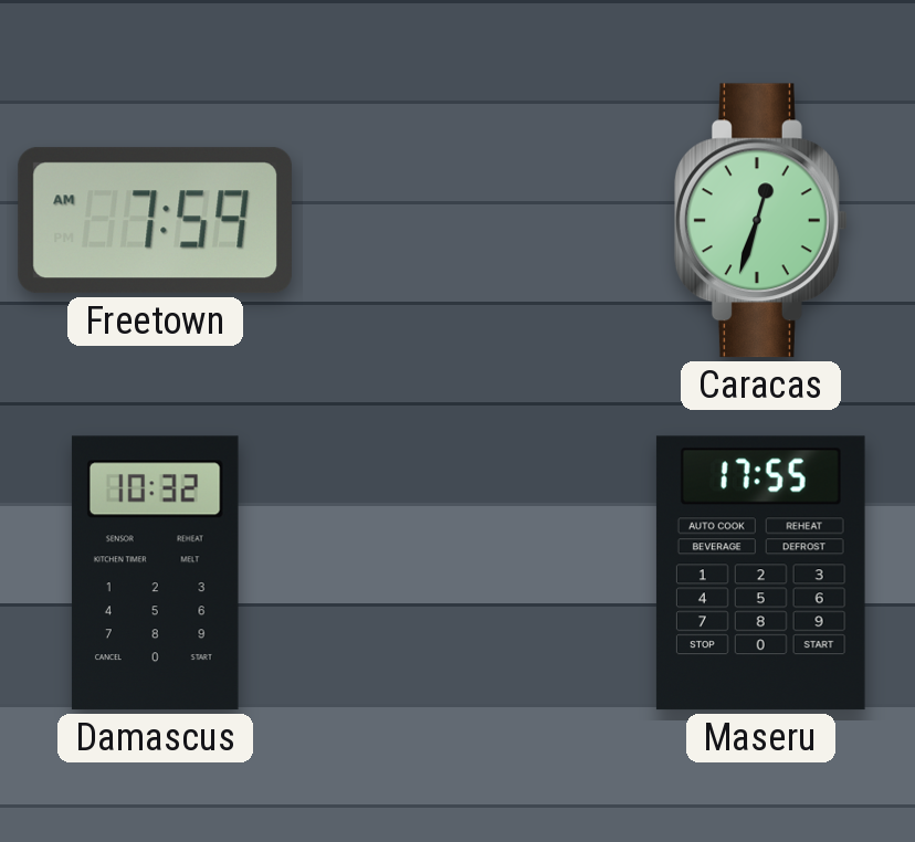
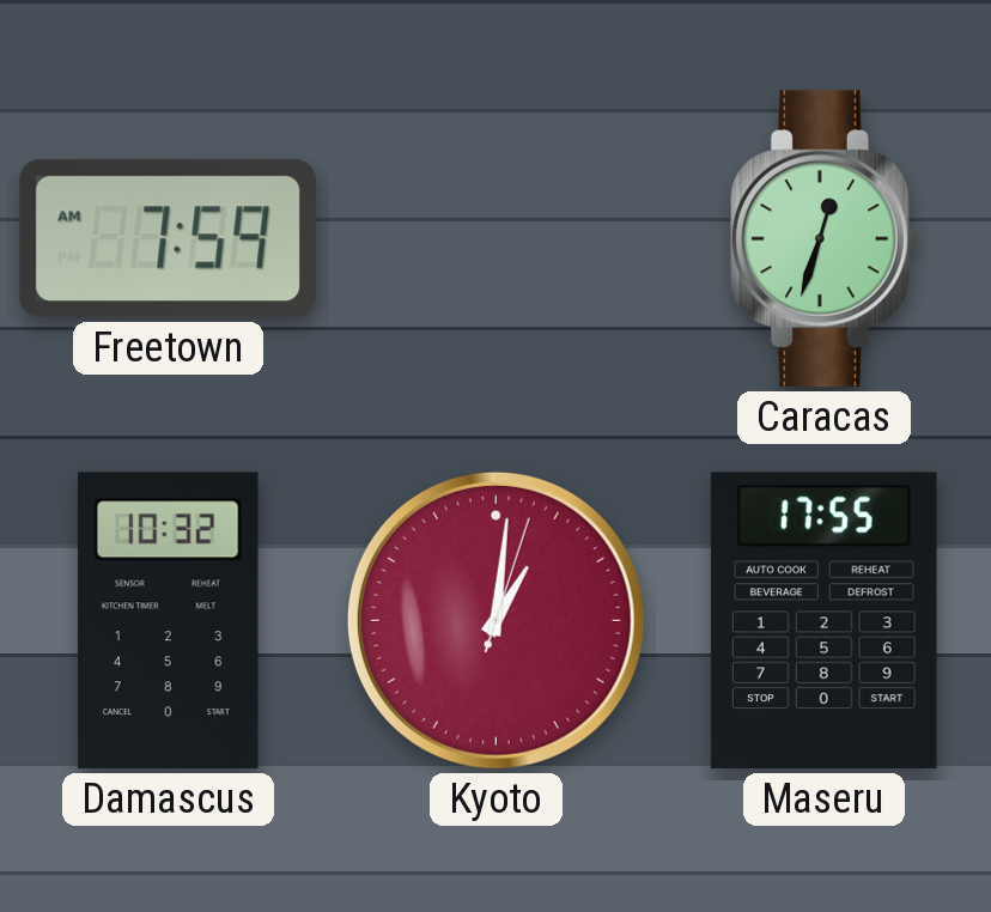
Kyoto: none -> 1:01 (495, 620)
